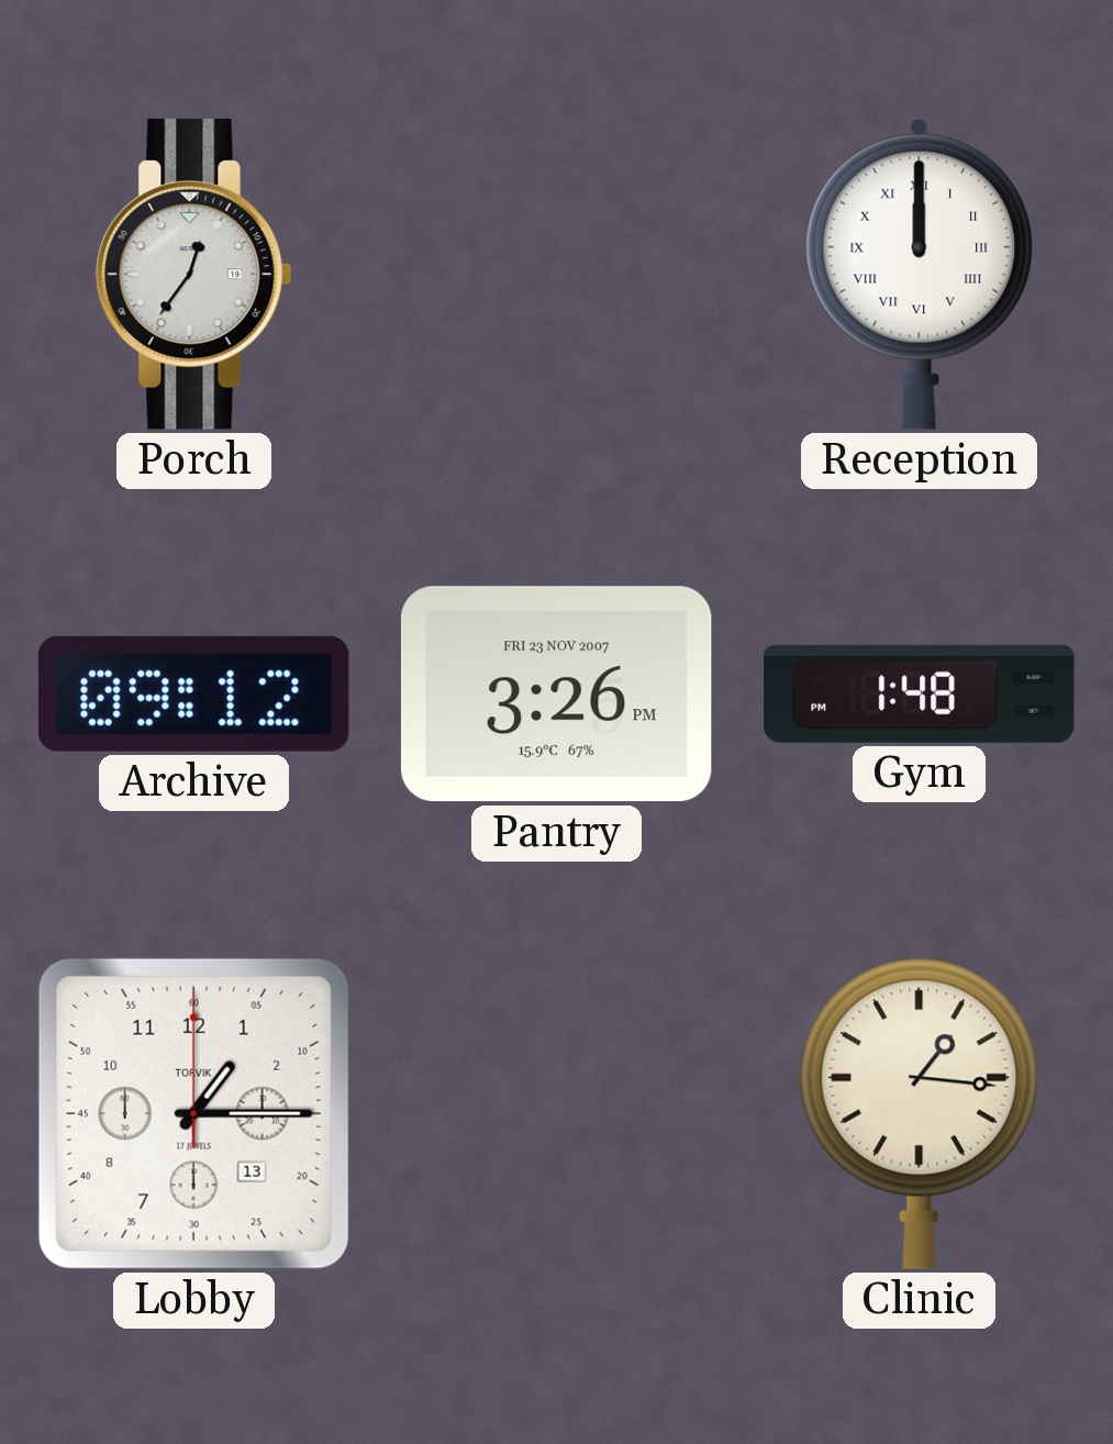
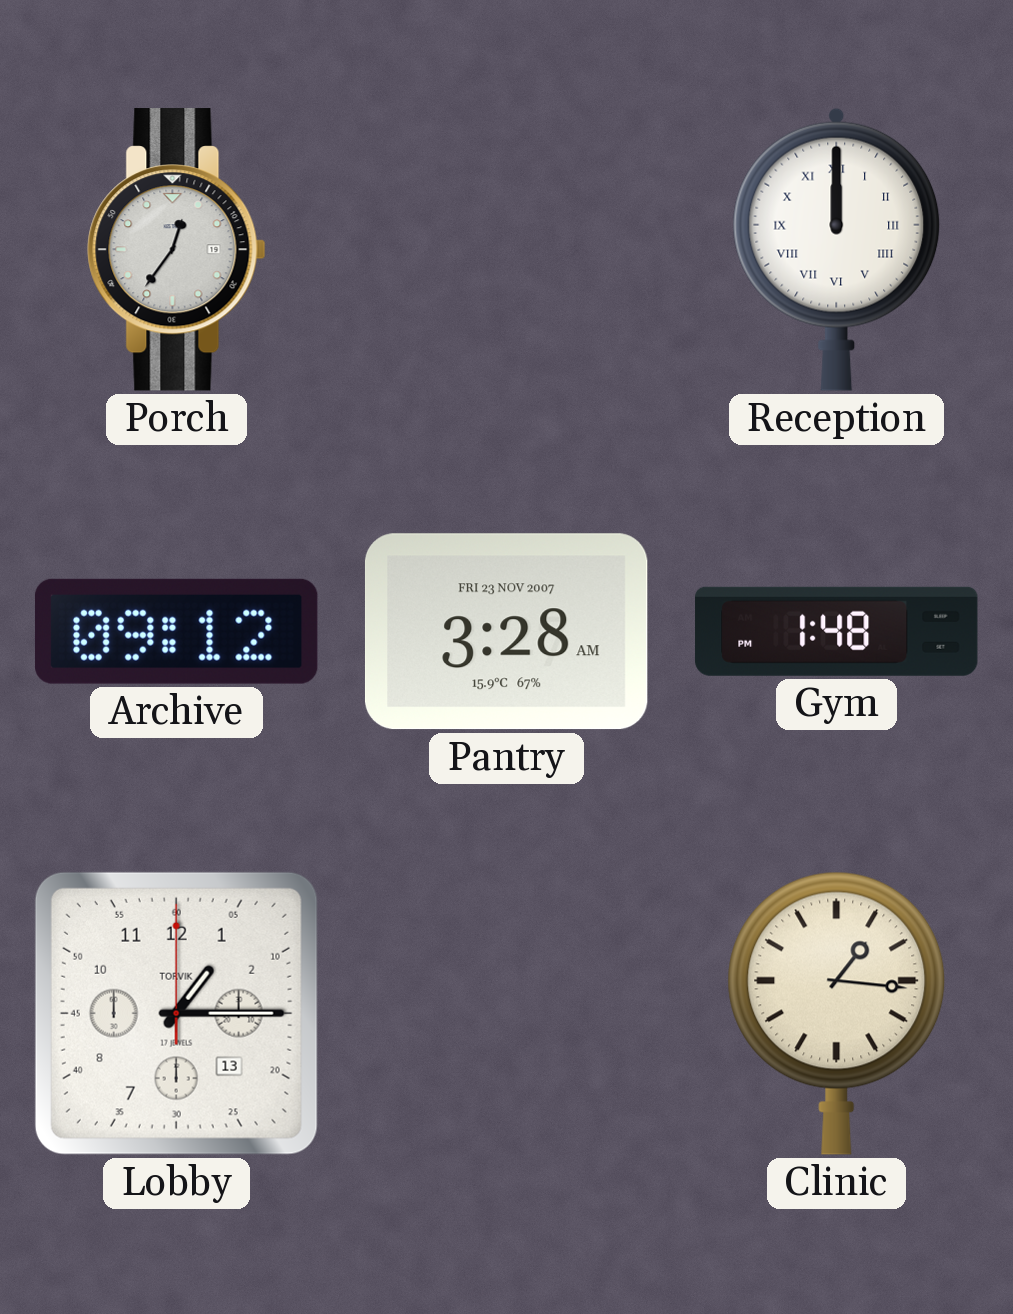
Pantry: 3:26 -> 3:28 (506, 632)
